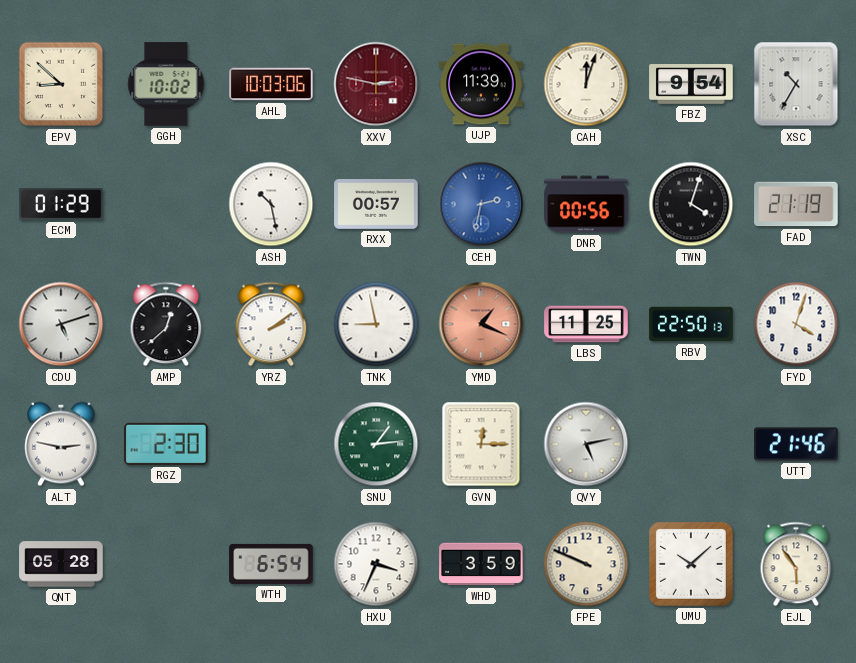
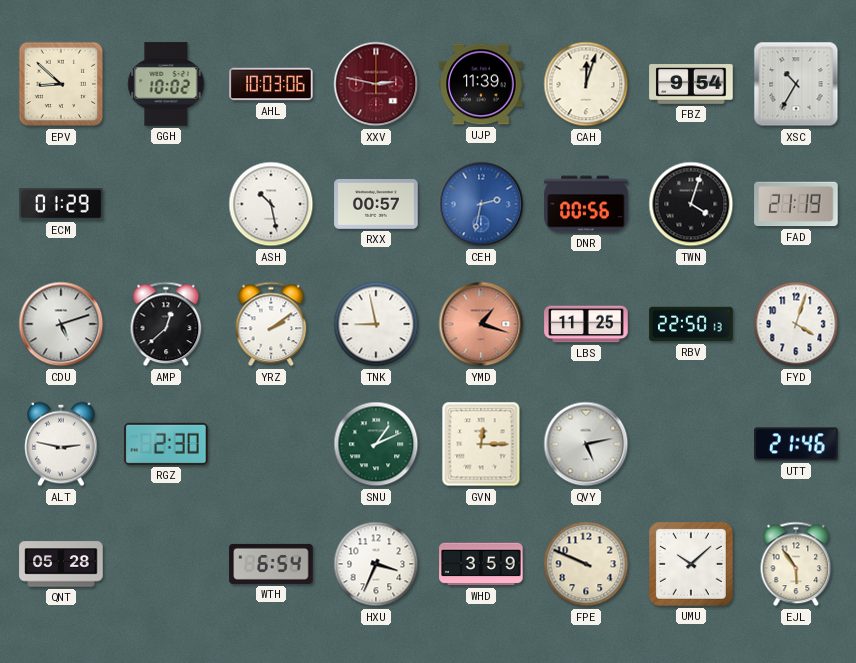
YMD: 1:19 -> 1:18 (481, 324)
SNU: 1:14 -> 1:11 (376, 444)
